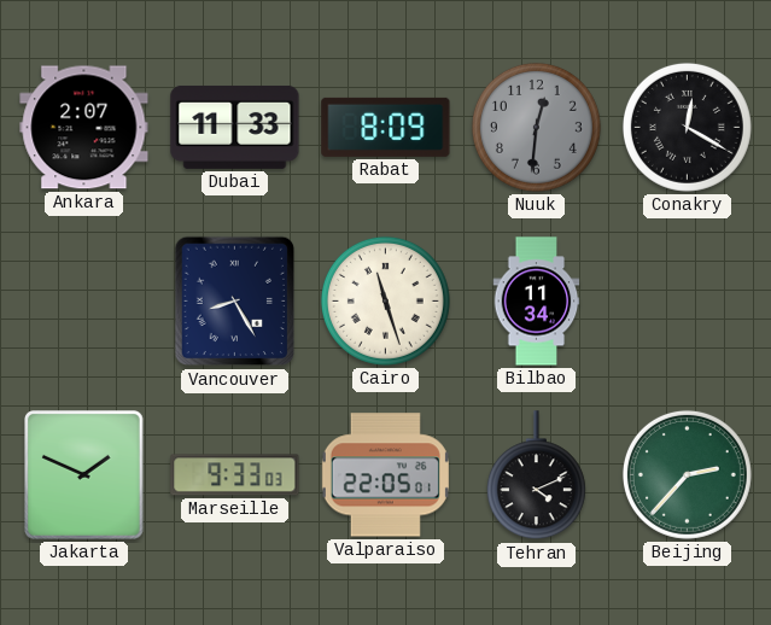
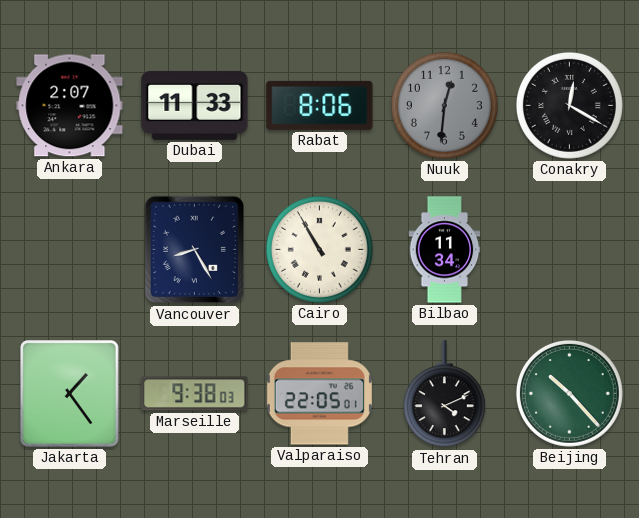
Rabat: 8:09 -> 8:06 (320, 105)
Cairo: 11:27 -> 10:55 (319, 249)
Jakarta: 1:49 -> 1:24 (70, 394)
Marseille: 9:33 -> 9:38 (195, 394)
Beijing: 2:37 -> 10:23 (569, 393)
